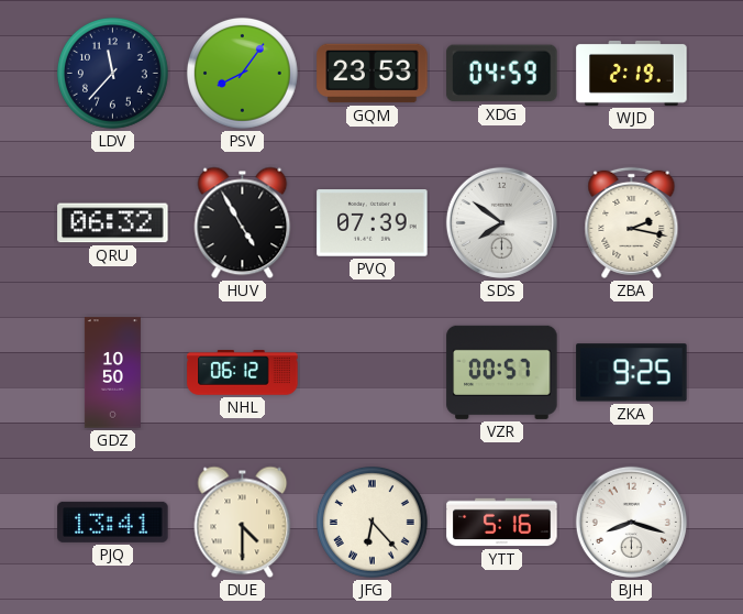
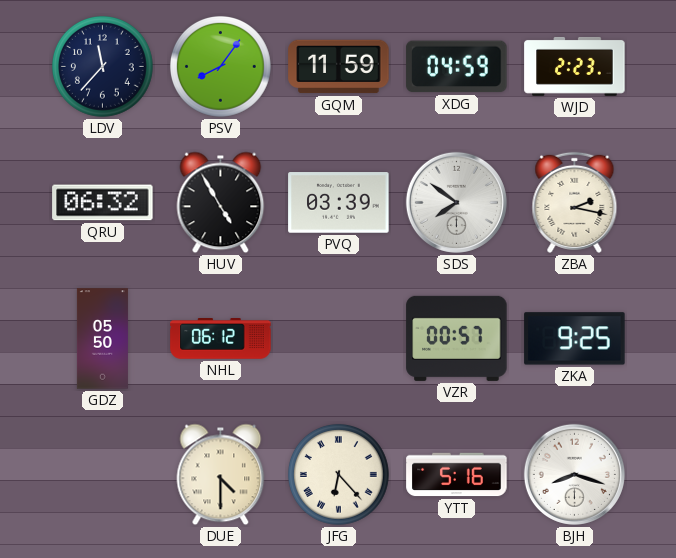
GQM: 23:53 -> 11:59 (339, 67)
WJD: 2:19 -> 2:23 (575, 66)
PVQ: 07:39 -> 03:39 (339, 203)
GDZ: 10:50 -> 05:50 (102, 339)
PJQ: 13:41 -> none (113, 522)
